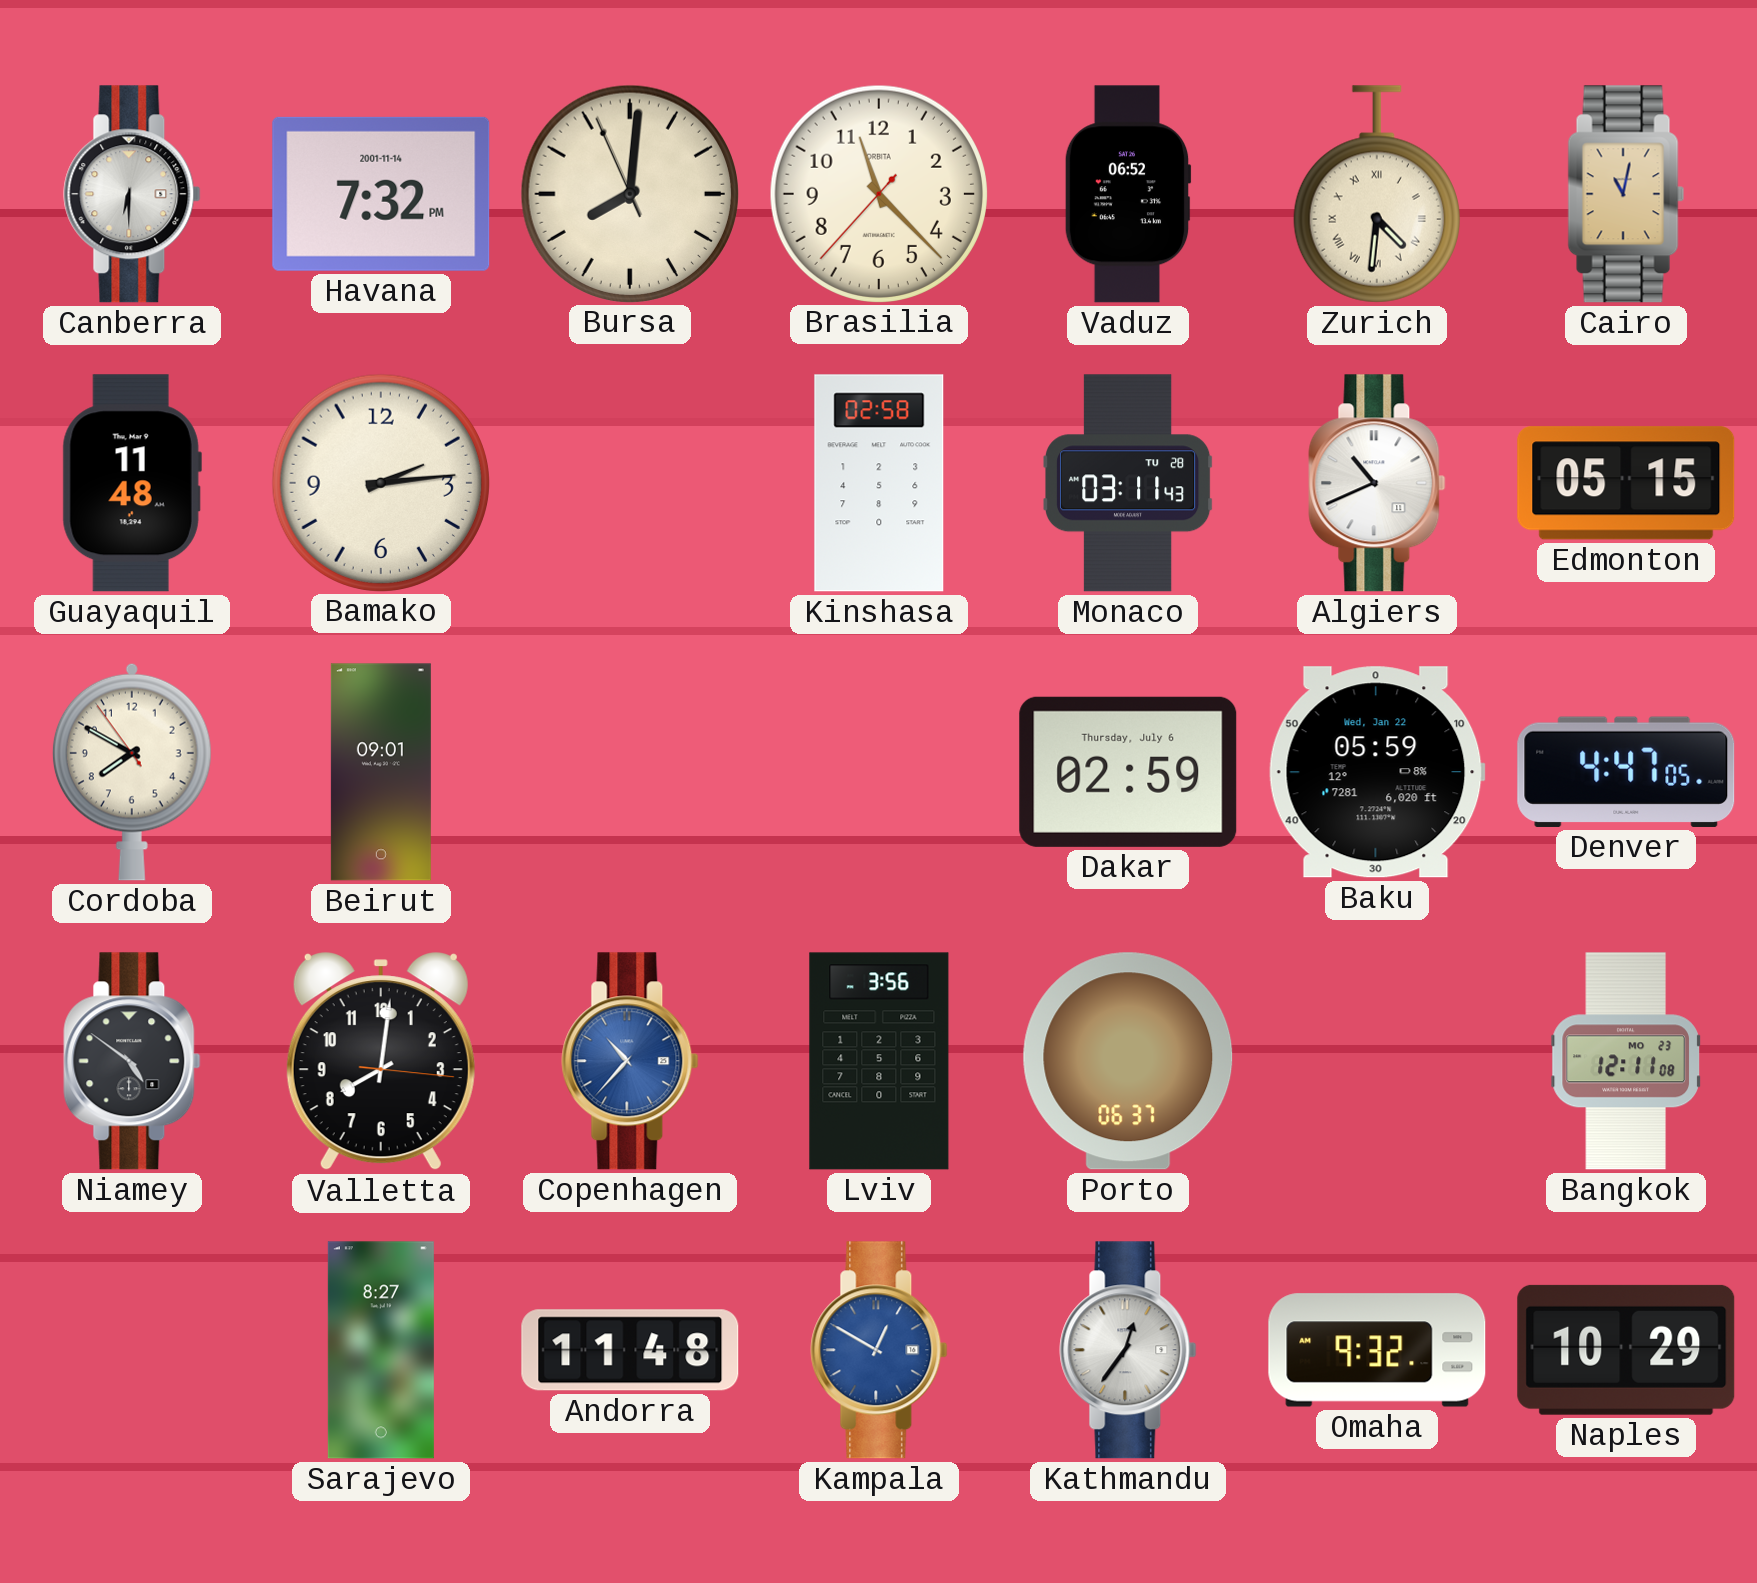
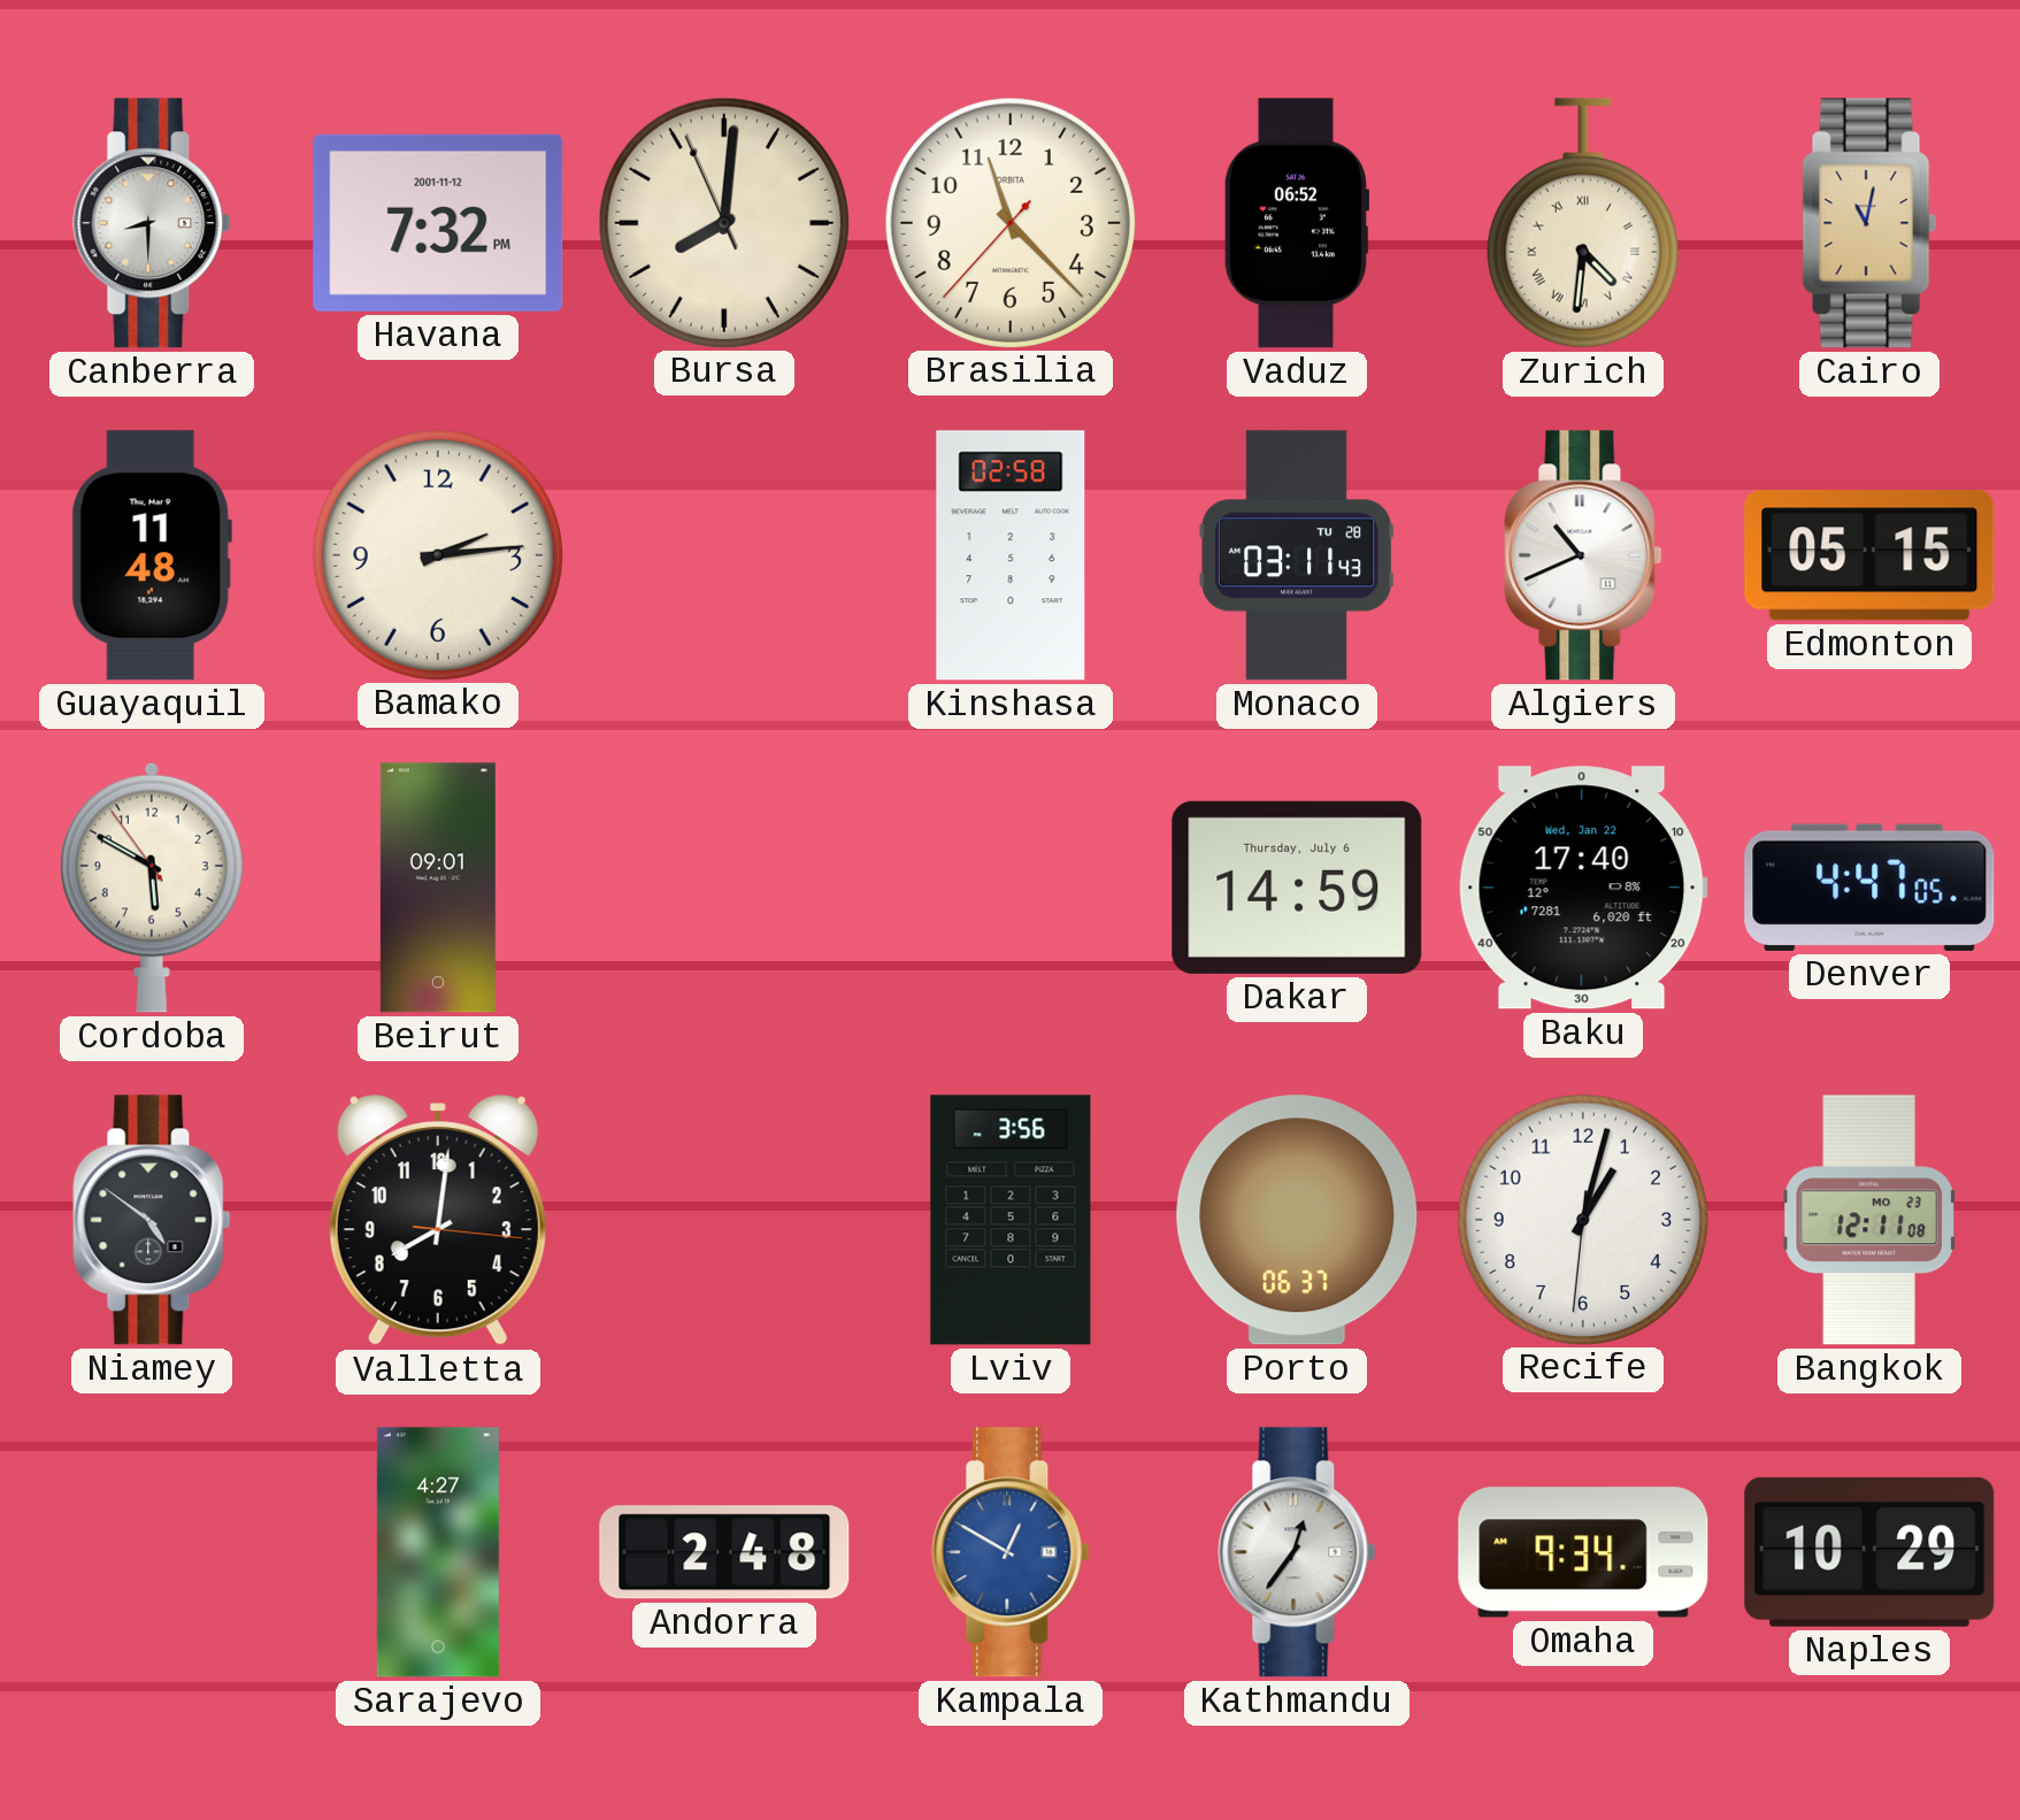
Canberra: 6:30 -> 8:30 (152, 223)
Havana date: 2001-11-14 -> 2001-11-12 (438, 223)
Cordoba: 7:49 -> 5:49 (152, 888)
Dakar: 02:59 -> 14:59 (1297, 888)
Baku: 05:59 -> 17:40 (1583, 888)
Copenhagen: 10:37 -> none (630, 1061)
Recife: none -> 1:02 (1582, 1219)
Sarajevo: 8:27 -> 4:27 (438, 1552)
Andorra: 11:48 -> 2:48 (724, 1552)
Omaha: 9:32 -> 9:34 (1583, 1552)
